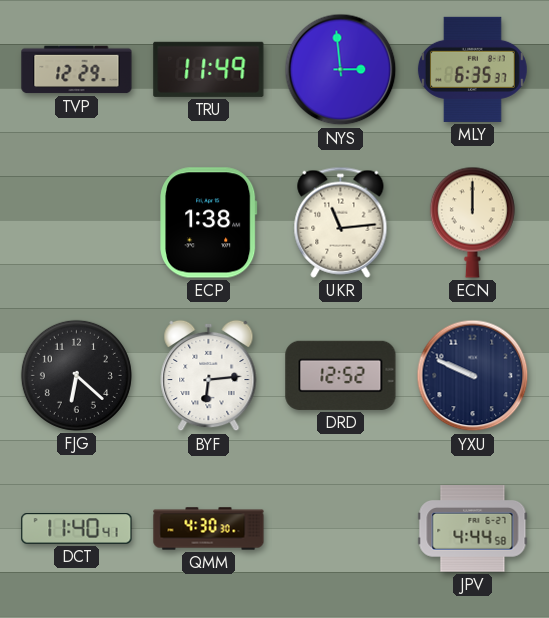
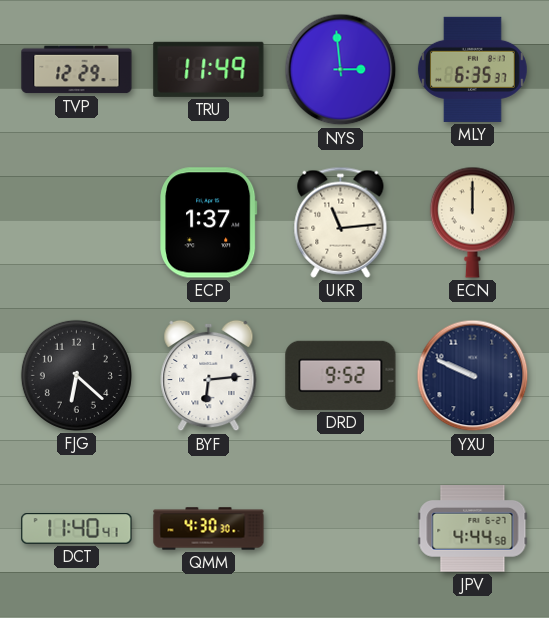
ECP: 1:38 -> 1:37 (209, 223)
DRD: 12:52 -> 9:52 (341, 375)
